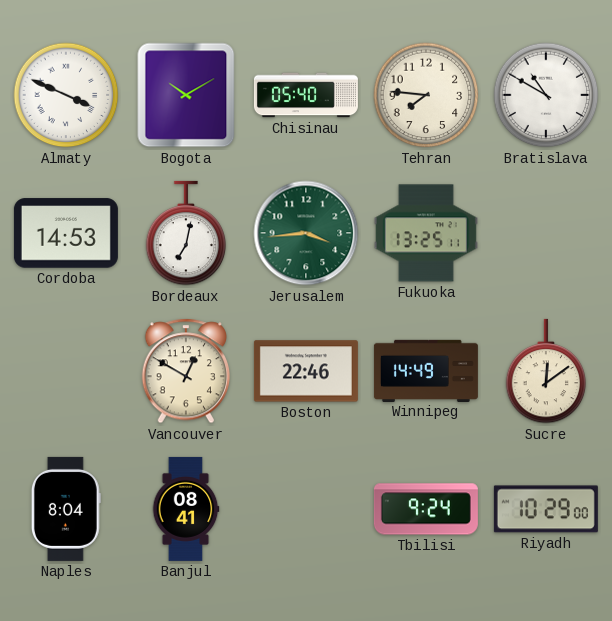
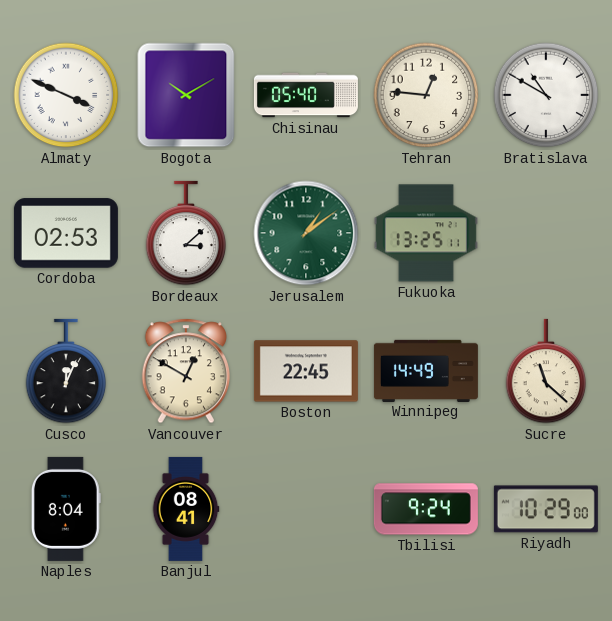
Tehran: 7:46 -> 12:46 (426, 95)
Cordoba: 14:53 -> 02:53 (66, 233)
Bordeaux: 7:02 -> 3:08 (186, 233)
Jerusalem: 3:44 -> 1:09 (306, 233)
Cusco: none -> 12:04 (66, 371)
Boston: 22:46 -> 22:45 (306, 371)
Sucre: 12:09 -> 11:22 (546, 371)
